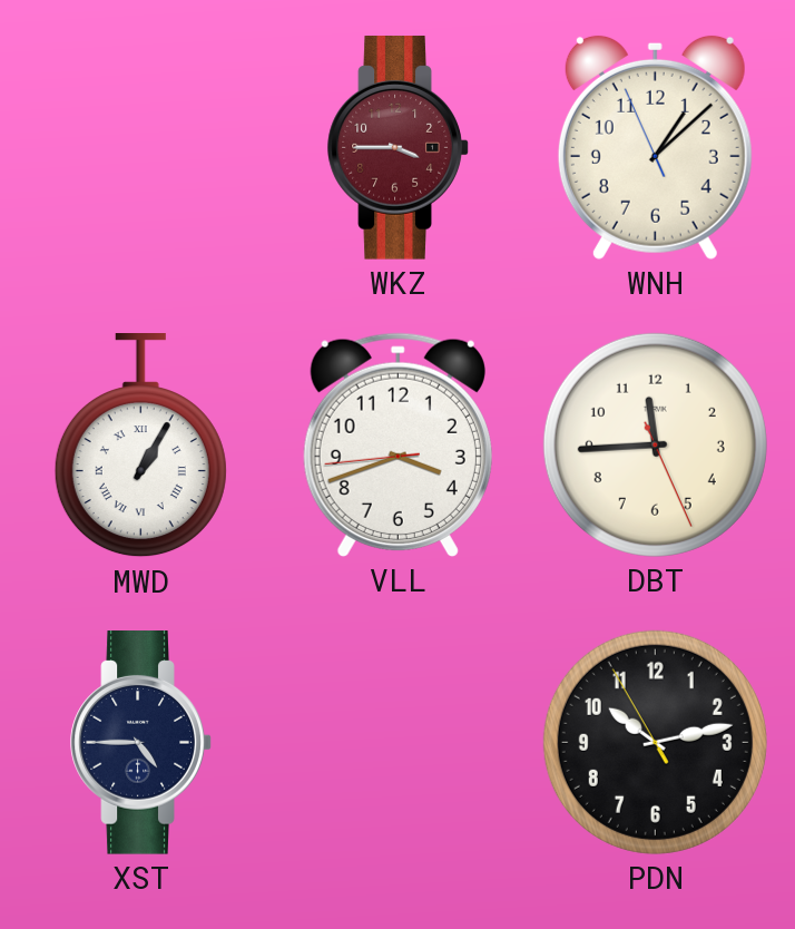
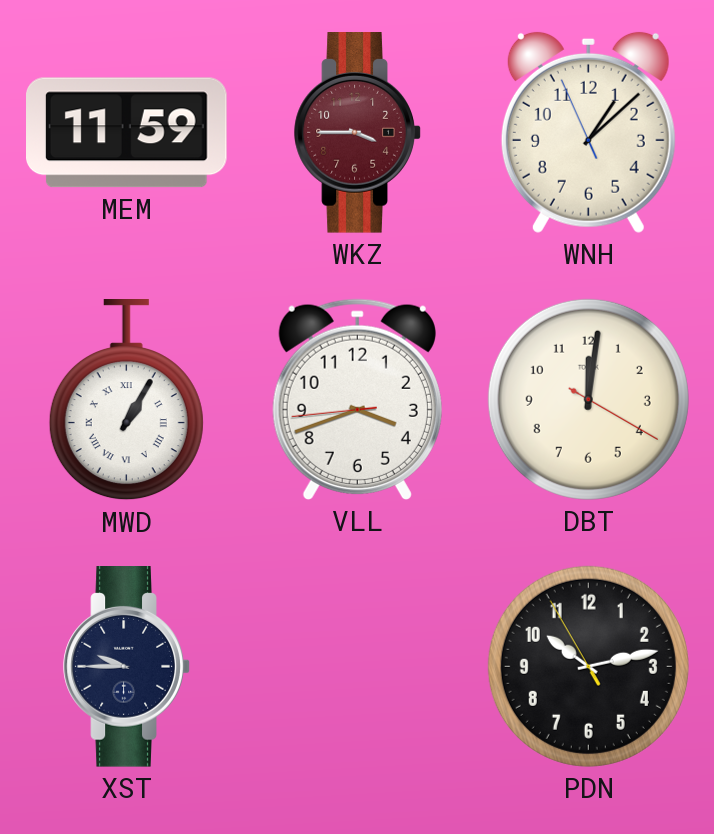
MEM: none -> 11:59 (127, 133)
DBT: 11:44 -> 12:01 (588, 399)
XST: 4:45 -> 9:45 (127, 667)
